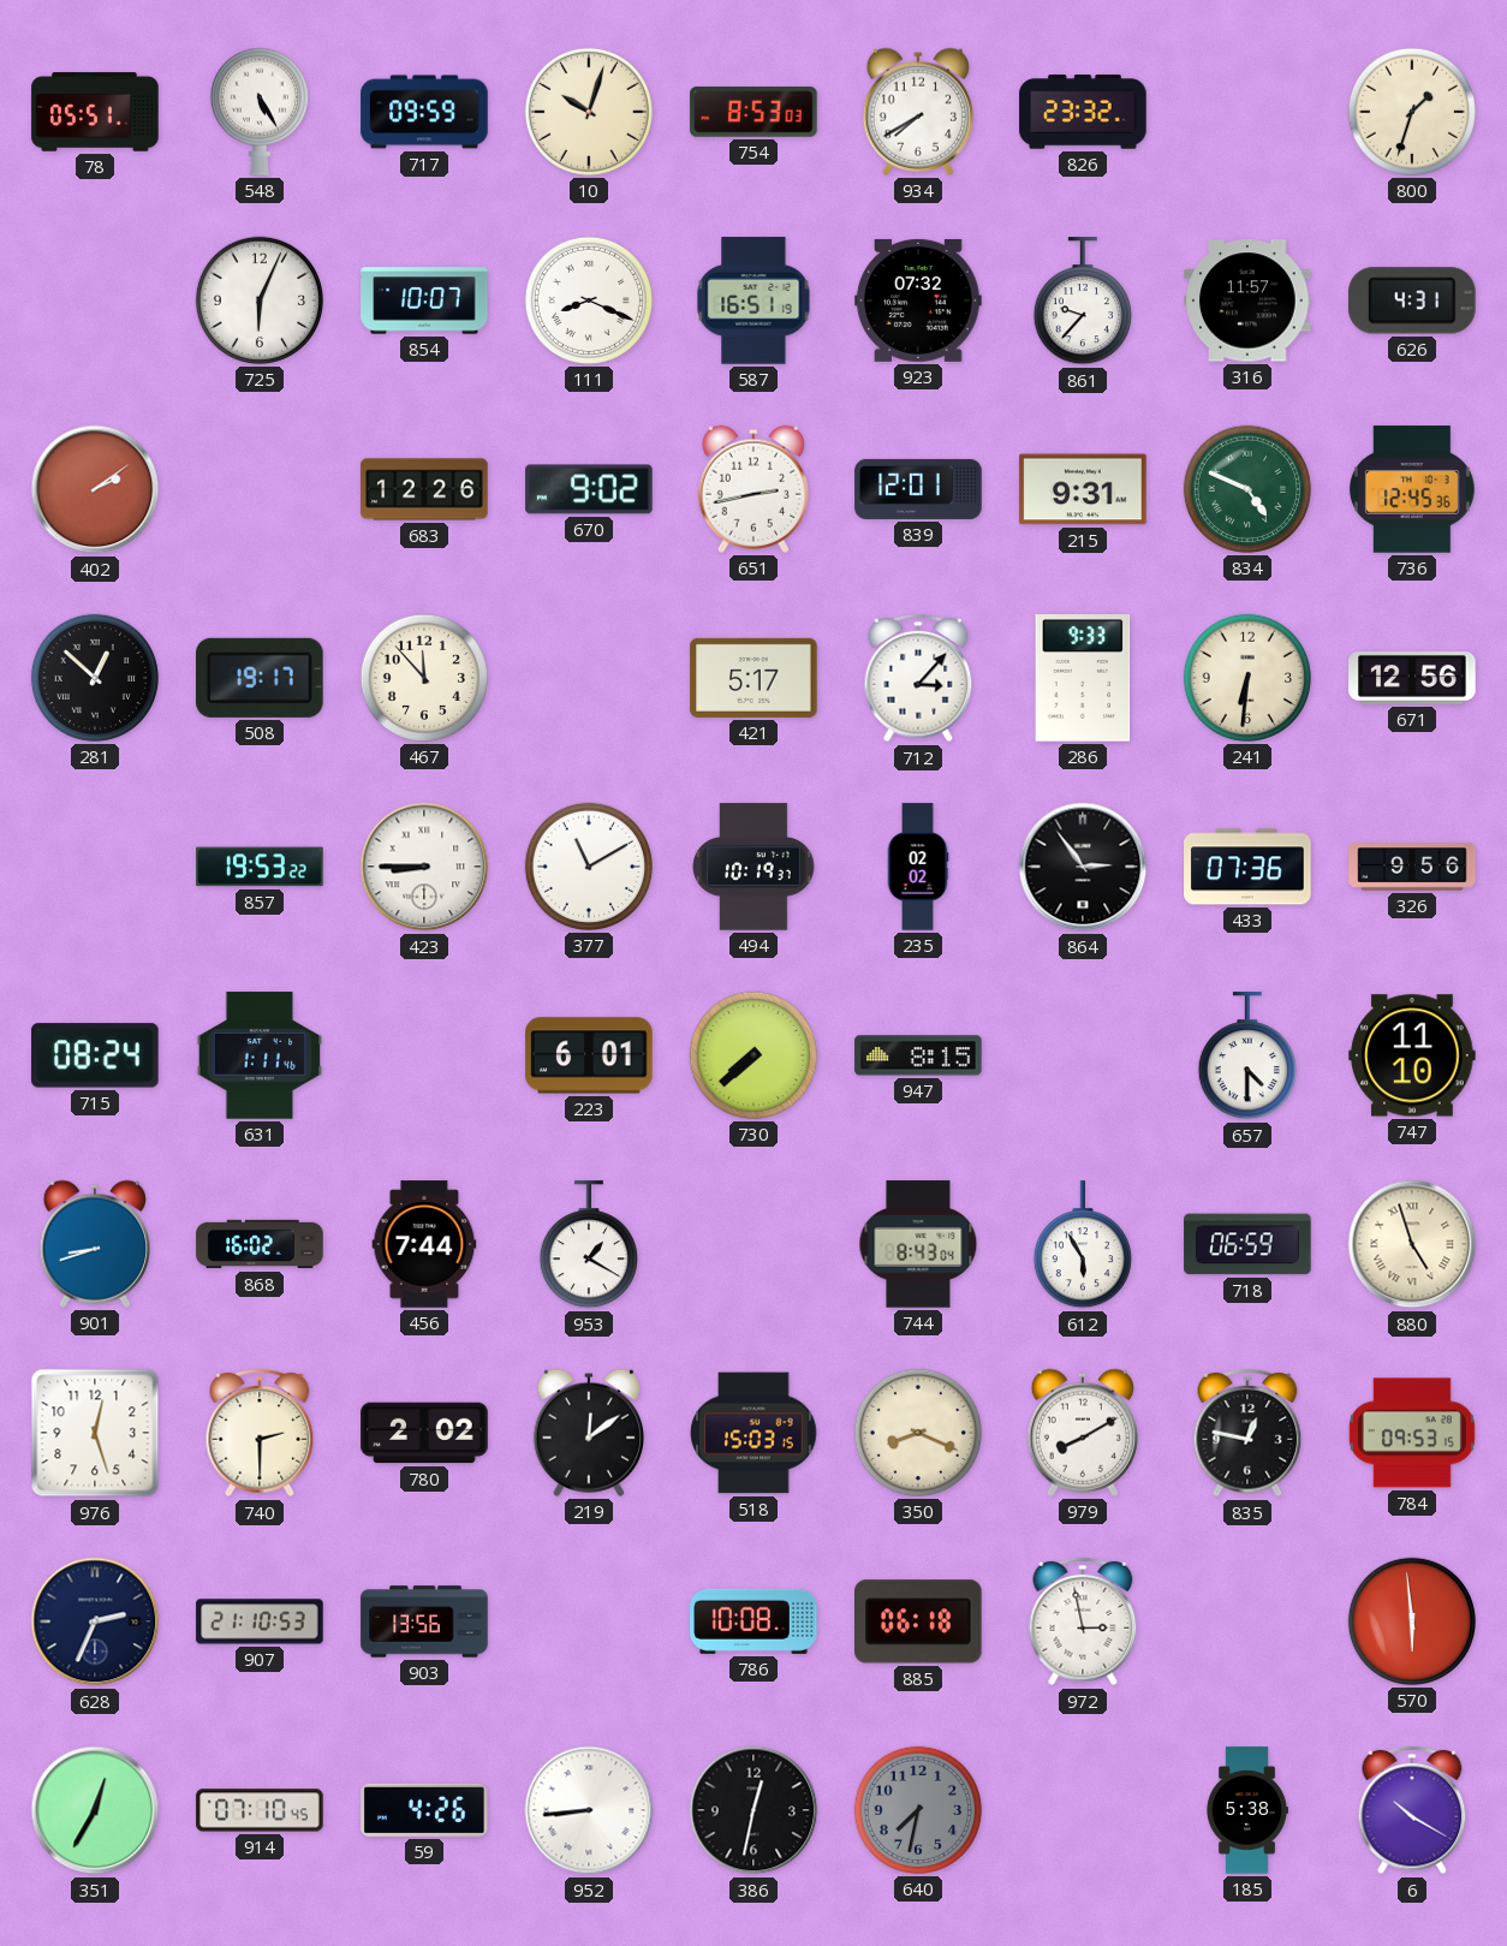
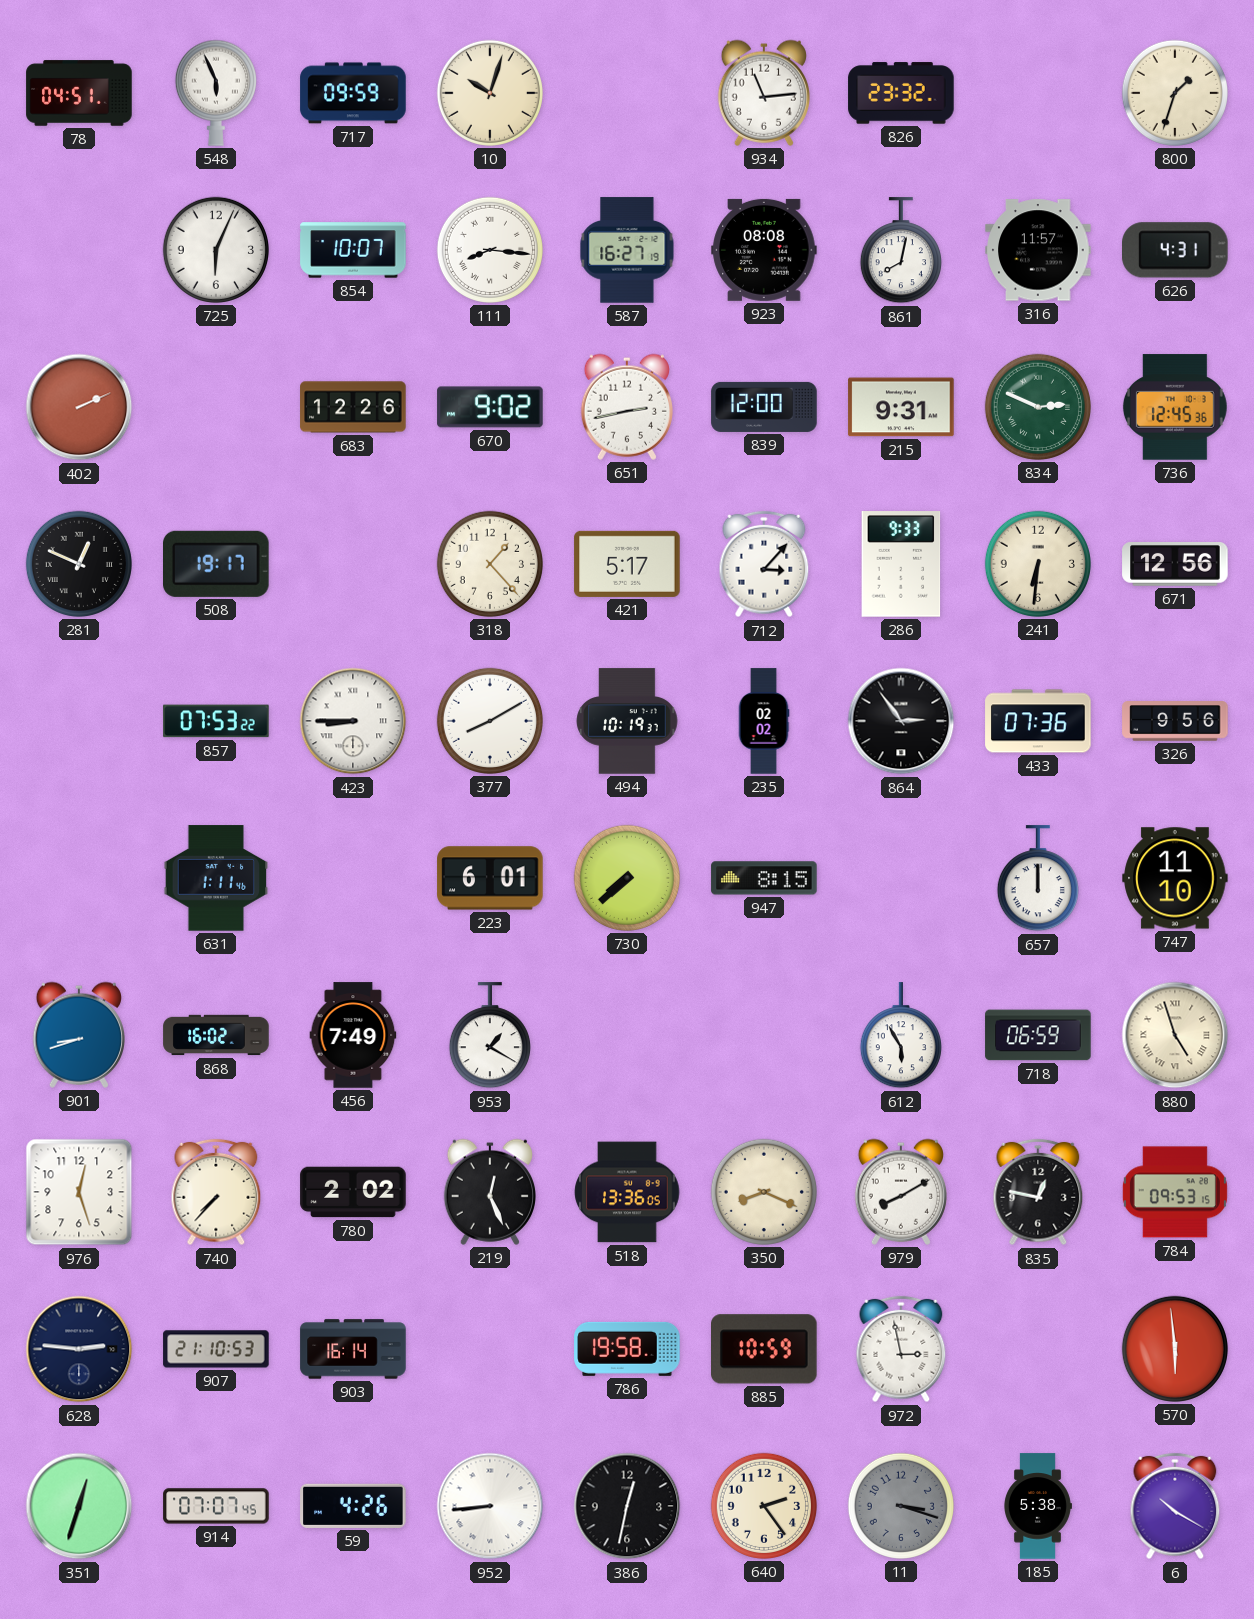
78: 05:51 -> 04:51 (79, 93)
548: 5:25 -> 5:56 (216, 93)
754: 8:53 -> none (753, 112)
934: 7:40 -> 11:14 (764, 93)
111: 8:19 -> 8:16 (490, 250)
587: 16:51 -> 16:27 (627, 250)
923: 07:32 -> 08:08 (764, 250)
861: 9:37 -> 8:02 (901, 251)
402: 2:09 -> 2:11 (79, 407)
839: 12:01 -> 12:00 (764, 407)
834: 4:49 -> 2:49 (1038, 407)
281: 12:52 -> 12:49 (79, 564)
467: 11:53 -> none (424, 678)
318: none -> 1:23 (490, 564)
857: 19:53 -> 07:53 (216, 721)
377: 11:10 -> 8:10 (490, 721)
715: 08:24 -> none (95, 1055)
657: 4:30 -> 12:00 (1038, 879)
456: 7:44 -> 7:49 (353, 1035)
744: 8:43 -> none (918, 1244)
740: 2:30 -> 7:37 (216, 1192)
219: 12:09 -> 12:26 (490, 1192)
518: 15:03 -> 13:36 (627, 1192)
628: 2:34 -> 2:46 (79, 1349)
903: 13:56 -> 16:14 (353, 1349)
786: 10:08 -> 19:58 (627, 1349)
885: 06:18 -> 10:59 (765, 1349)
351: 12:35 -> 12:33 (79, 1506)
914: 07:10 -> 07:07 (216, 1506)
640: 7:32 -> 2:24 (764, 1506)
640 dial: grey -> cream (764, 1506)
11: none -> 3:18 (901, 1506)
